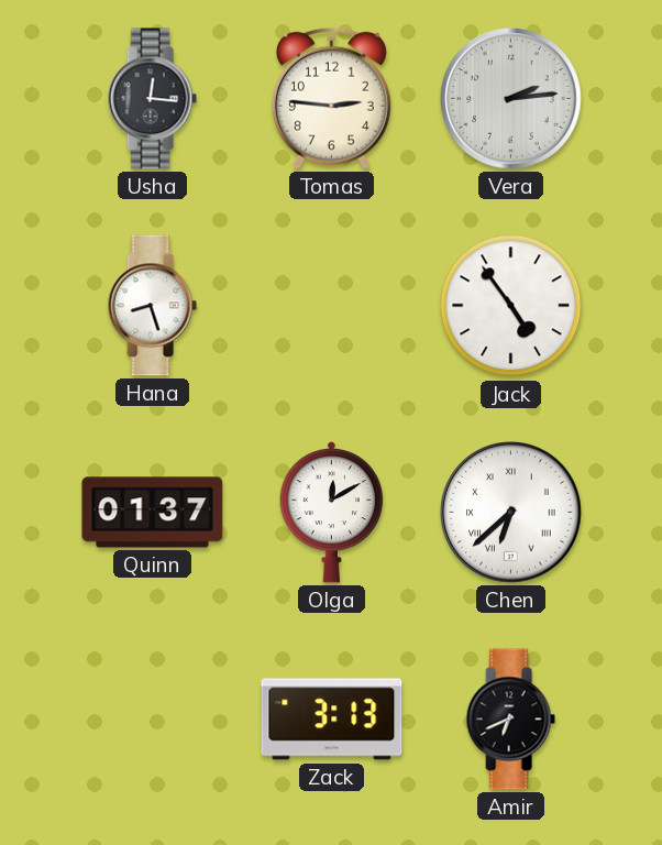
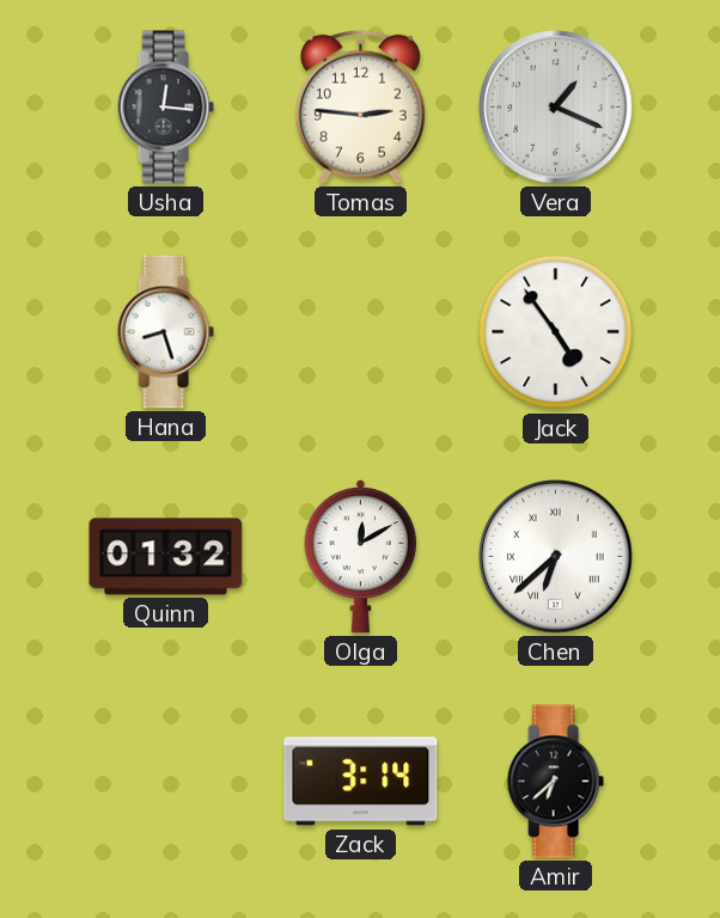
Vera: 2:14 -> 1:19 (556, 108)
Quinn: 01:37 -> 01:32 (166, 557)
Zack: 3:13 -> 3:14 (361, 782)
Amir: 6:41 -> 6:38 (555, 782)
